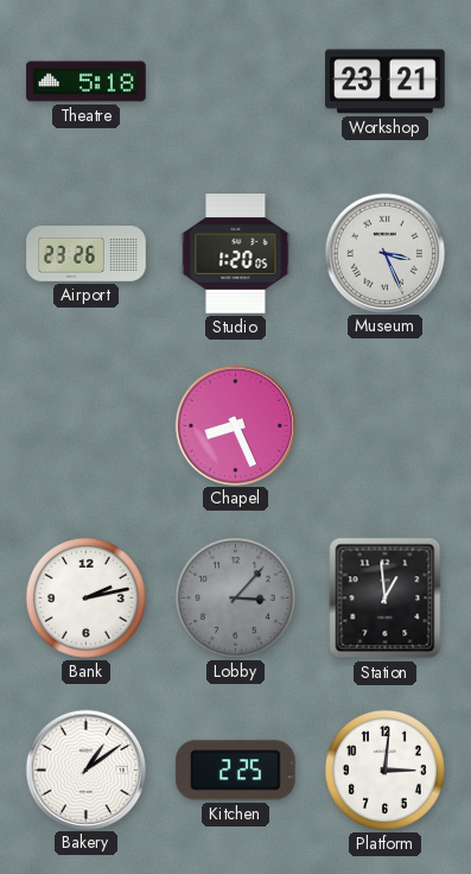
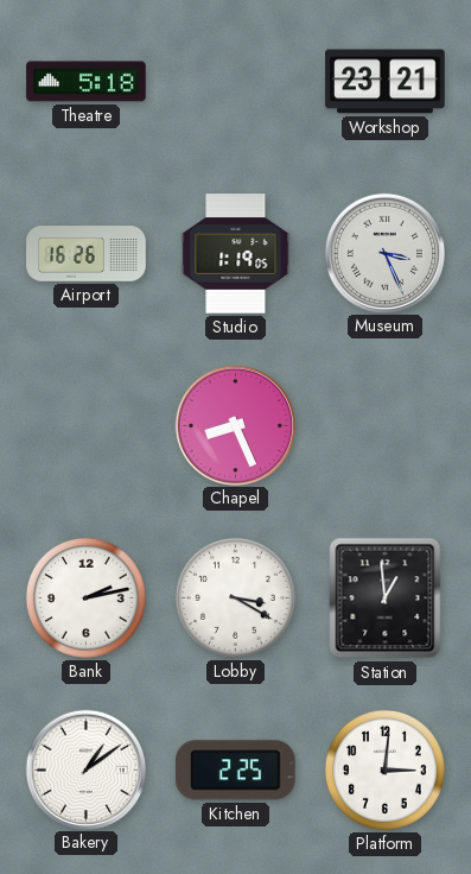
Airport: 23:26 -> 16:26 (87, 254)
Studio: 1:20 -> 1:19 (236, 254)
Lobby: 3:07 -> 3:20 (235, 597)
Lobby dial: grey -> white (235, 597)
